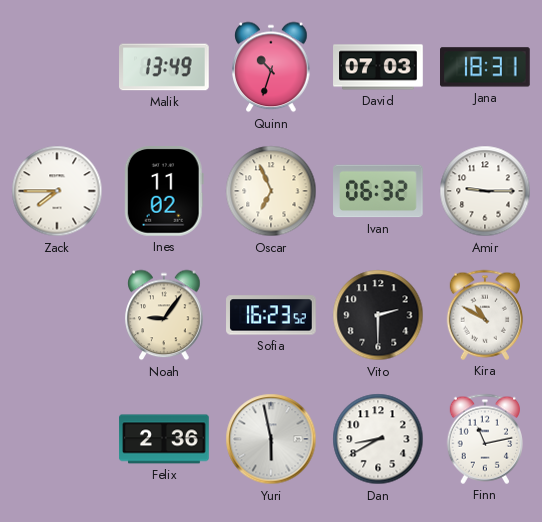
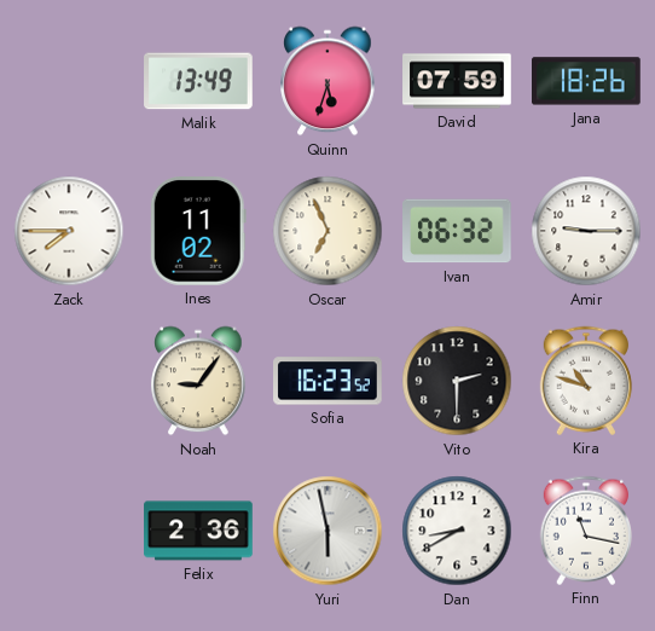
Quinn: 10:33 -> 5:33 (327, 81)
David: 07:03 -> 07:59 (457, 81)
Jana: 18:31 -> 18:26 (587, 81)
Kira: 10:50 -> 10:48 (586, 381)
Finn: 11:13 -> 11:17 (586, 531)
